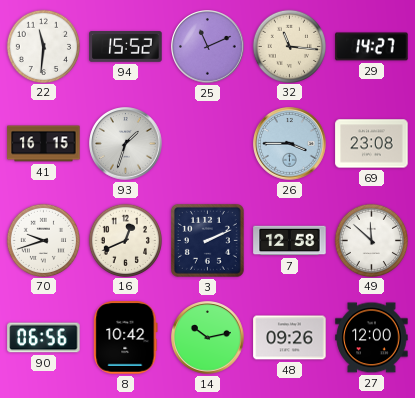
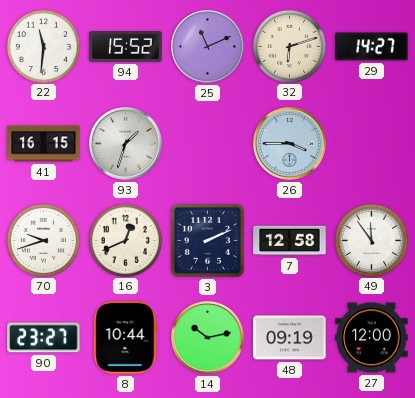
32: 11:16 -> 6:12 (289, 46)
69: 23:08 -> none (372, 144)
49: 11:52 -> 11:54 (371, 240)
90: 06:56 -> 23:27 (44, 338)
8: 10:42 -> 10:44 (126, 338)
48: 09:26 -> 09:19 (290, 338)
